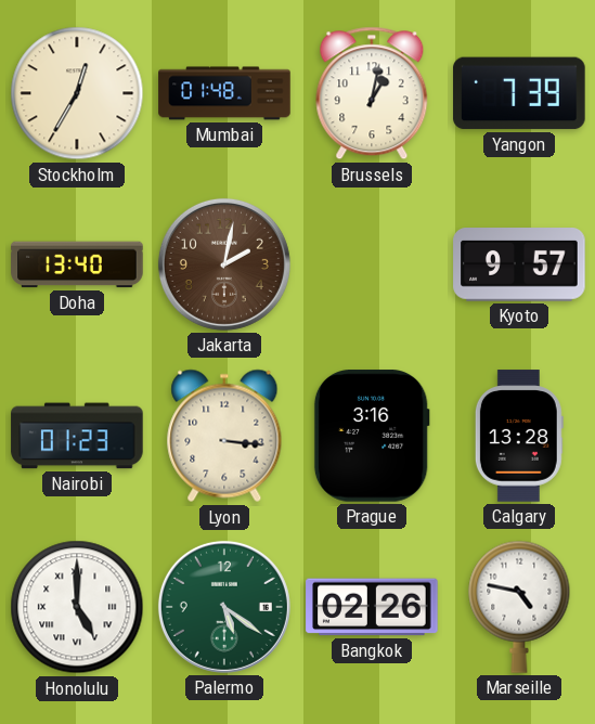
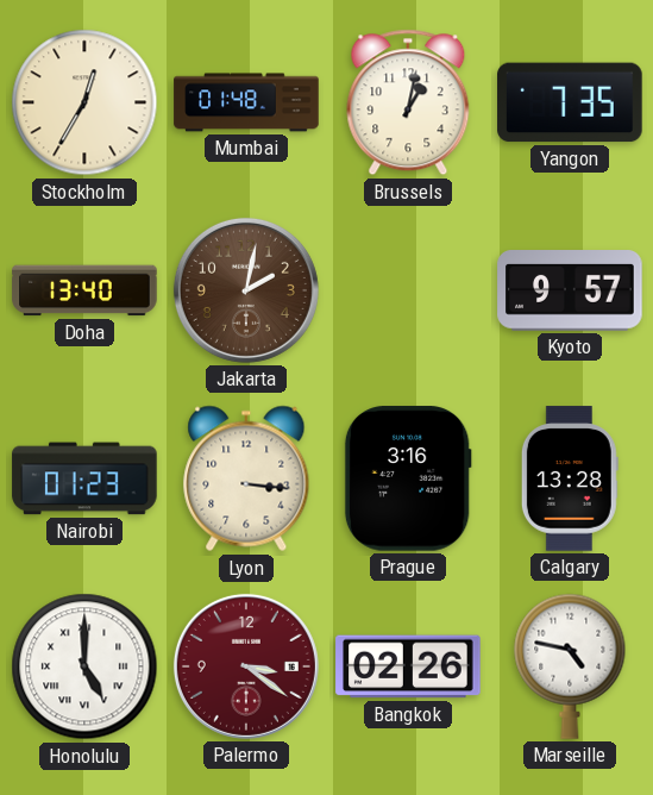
Yangon: 7:39 -> 7:35 (570, 102)
Palermo: 5:21 -> 3:21 (246, 666)
Palermo dial: green -> burgundy (246, 666)
